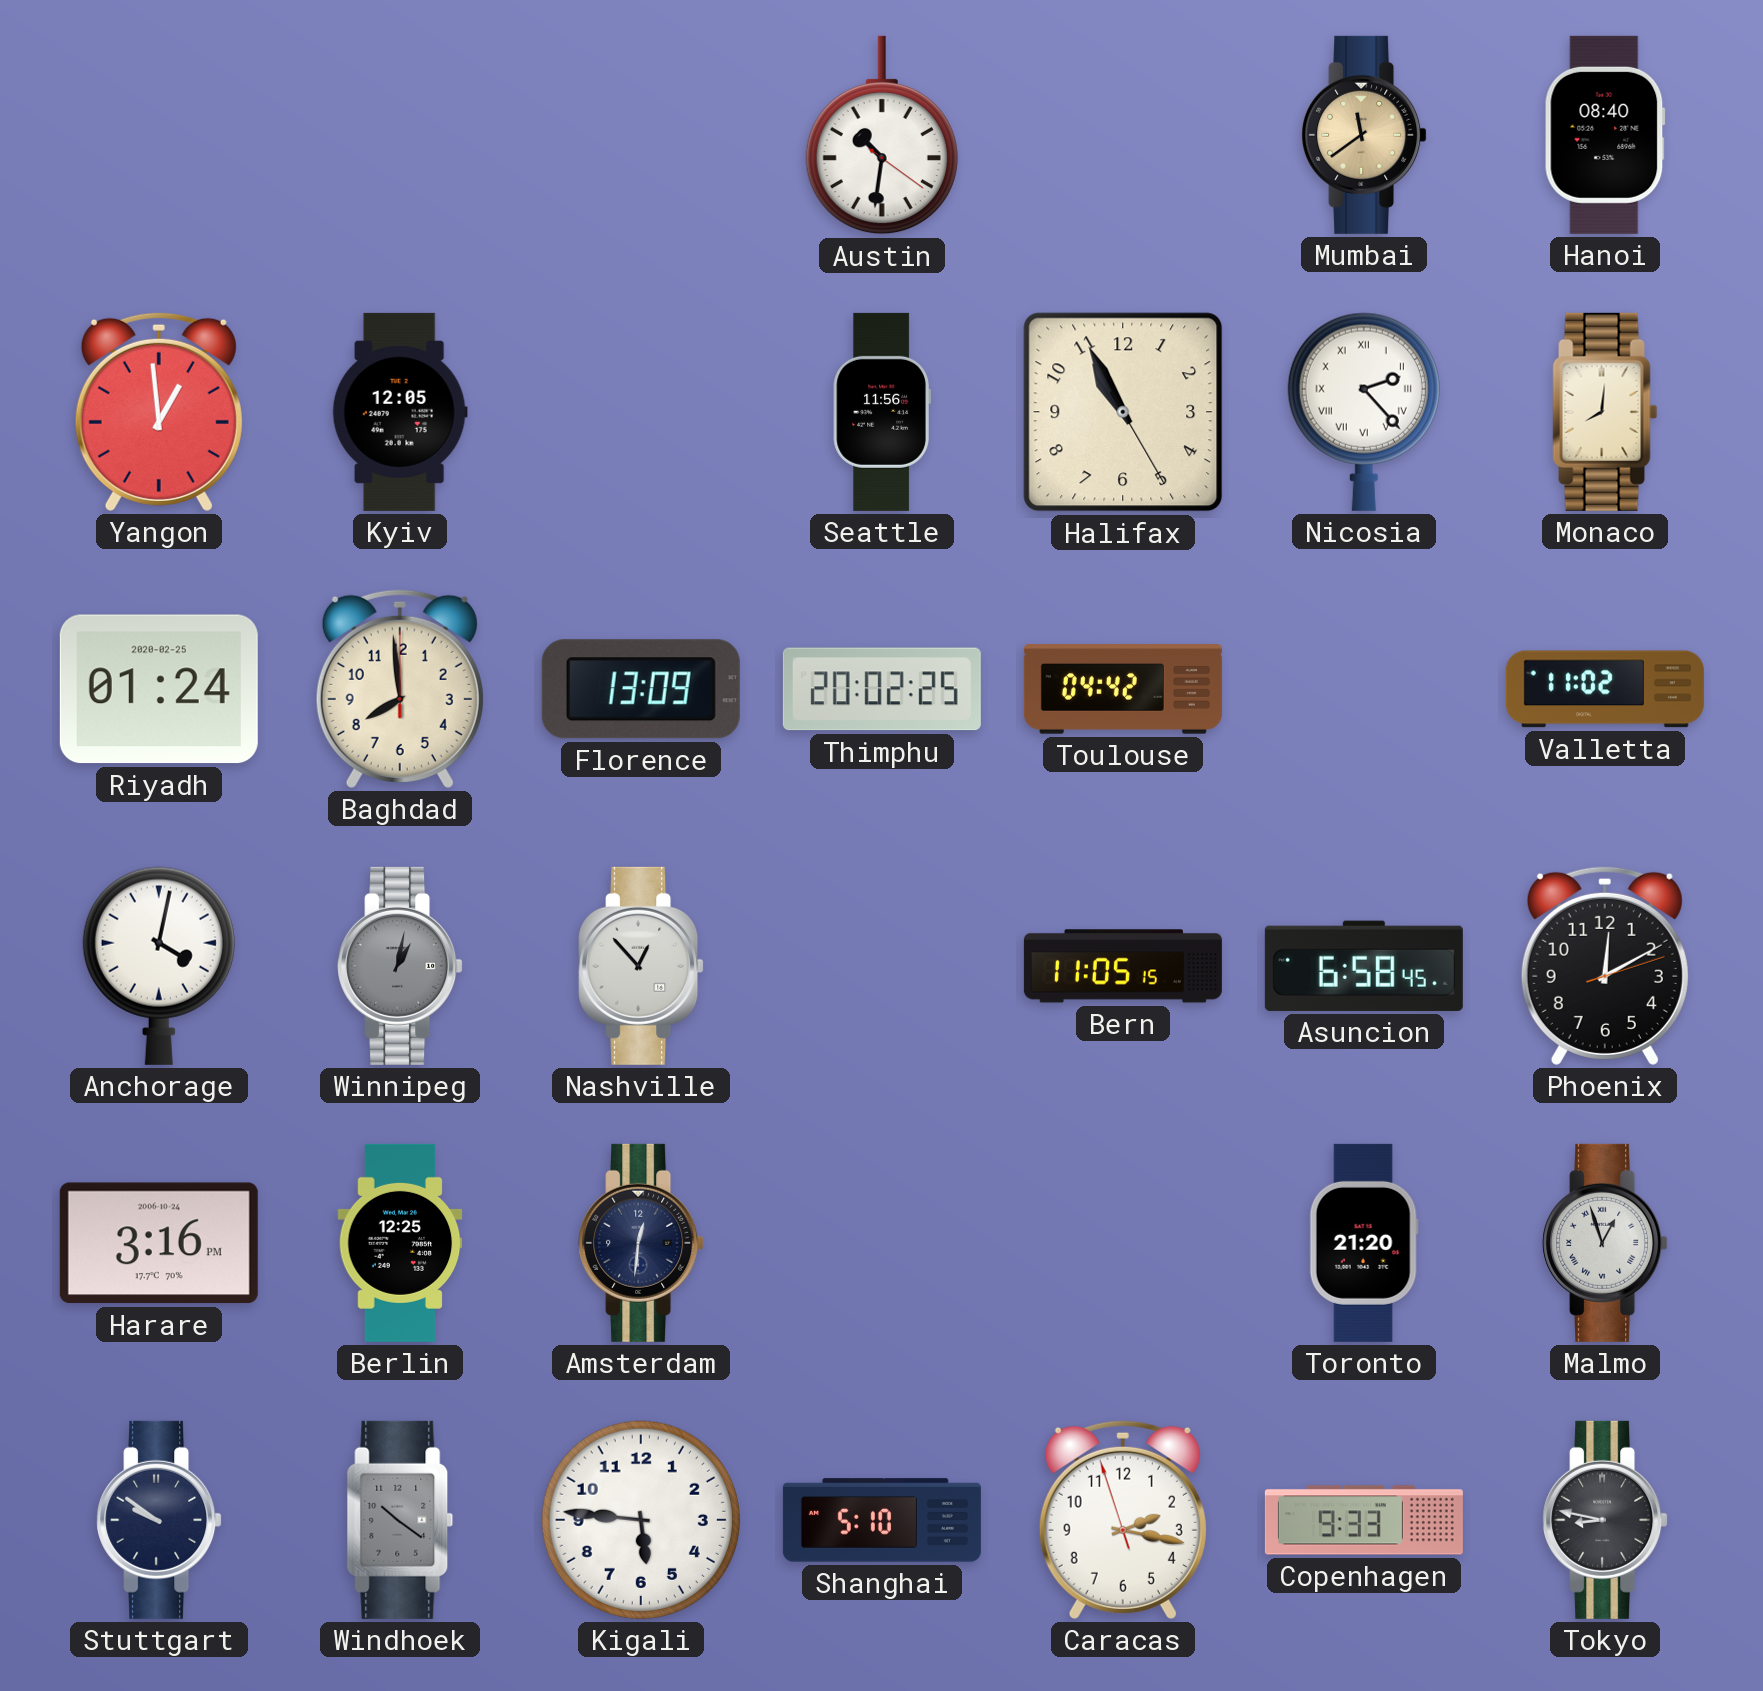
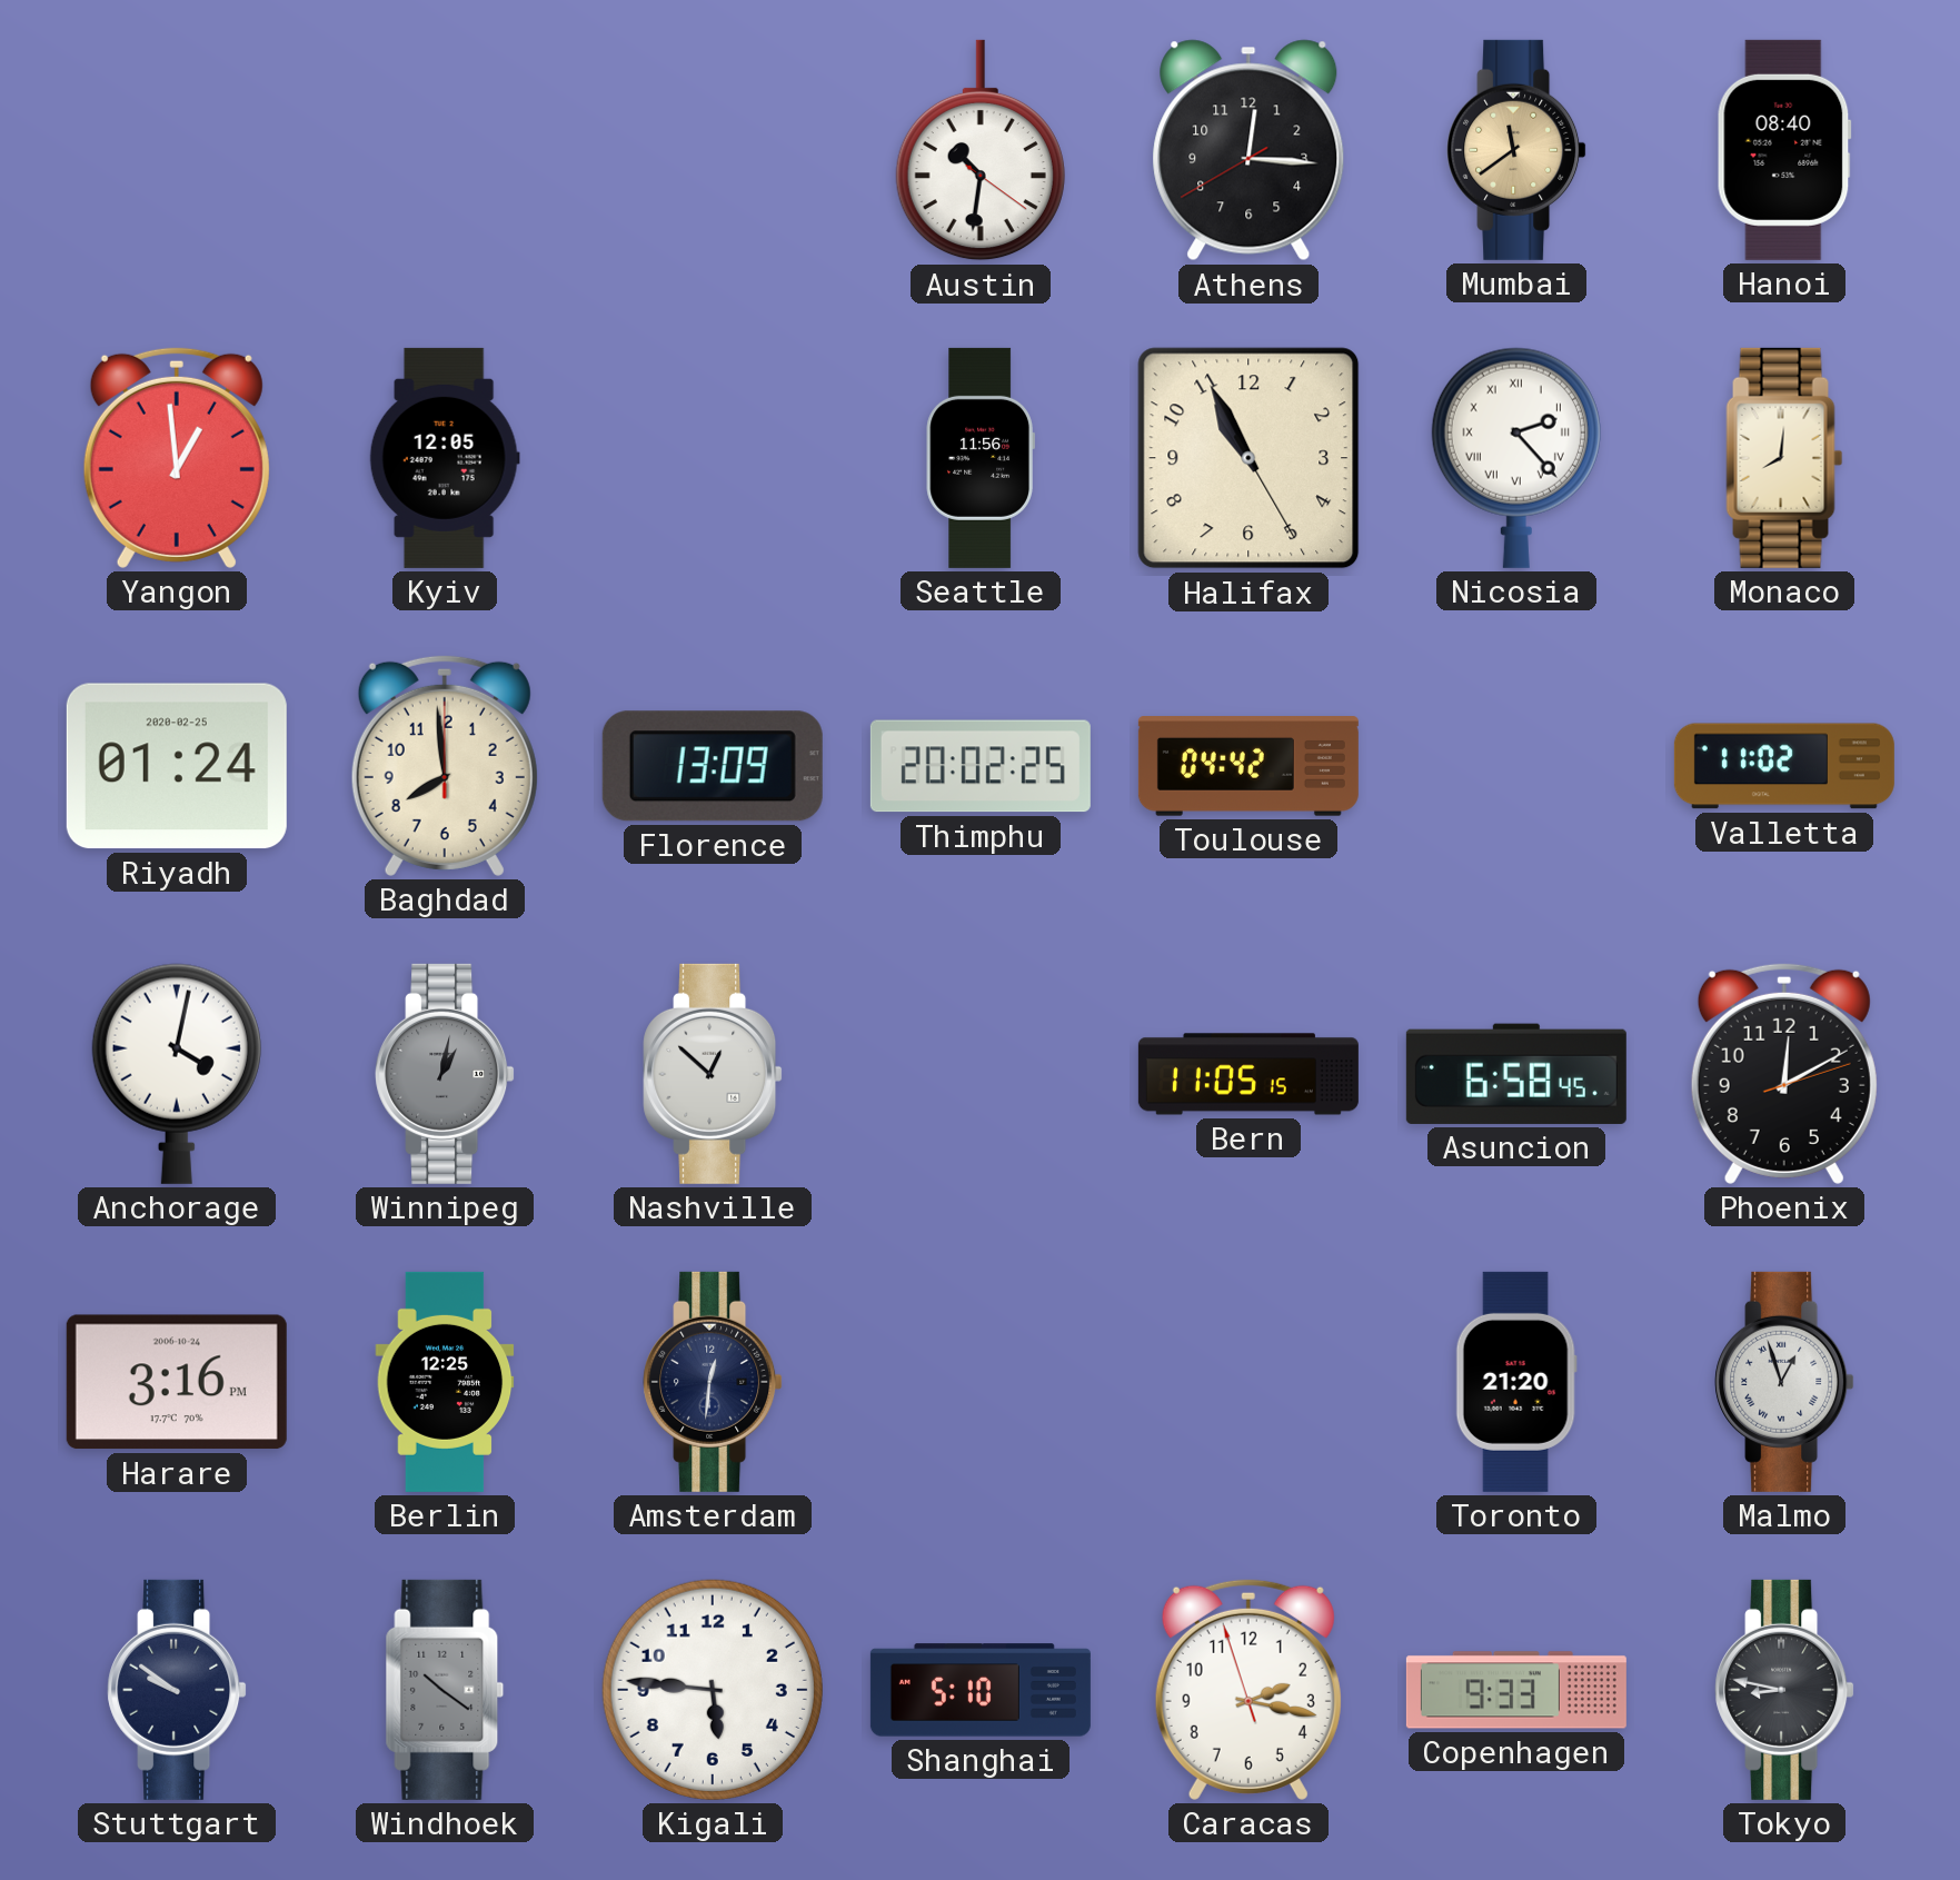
Athens: none -> 12:15 (1248, 150)
Nashville: 12:53 -> 12:52 (713, 1074)
